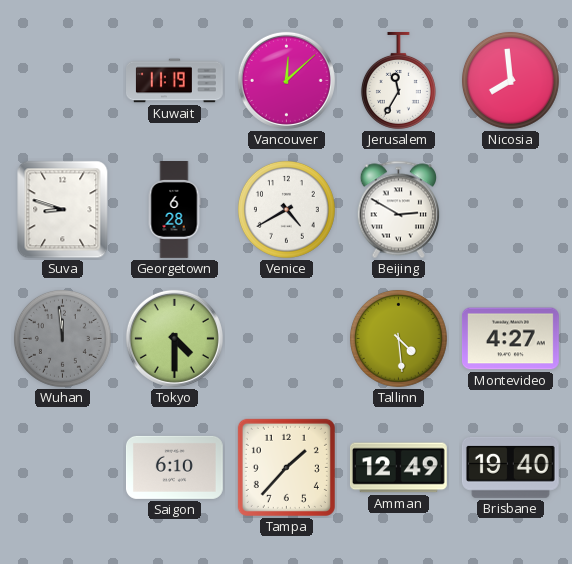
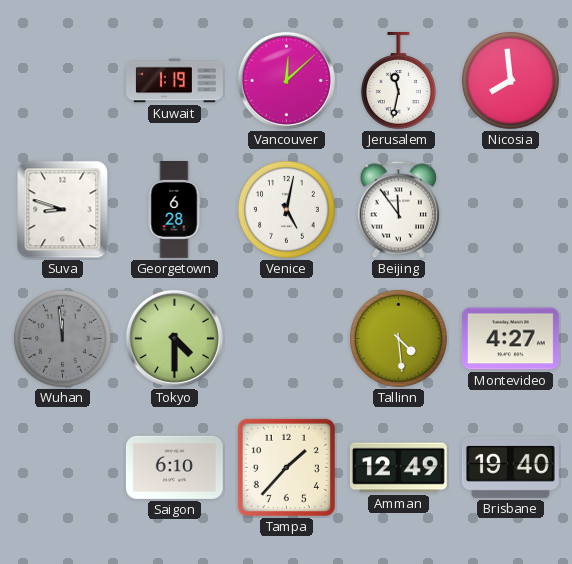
Kuwait: 11:19 -> 1:19 (175, 81)
Jerusalem: 11:35 -> 11:32 (398, 80)
Venice: 4:40 -> 5:02 (286, 209)
Beijing: 2:50 -> 11:54 (398, 210)
